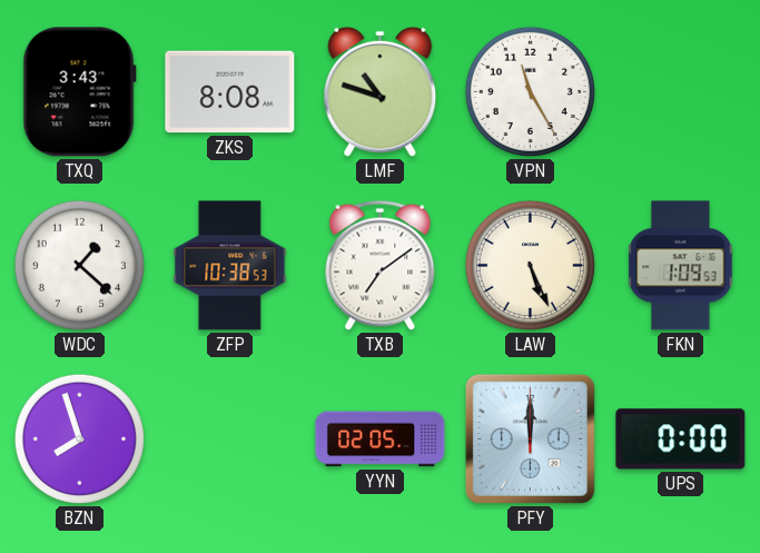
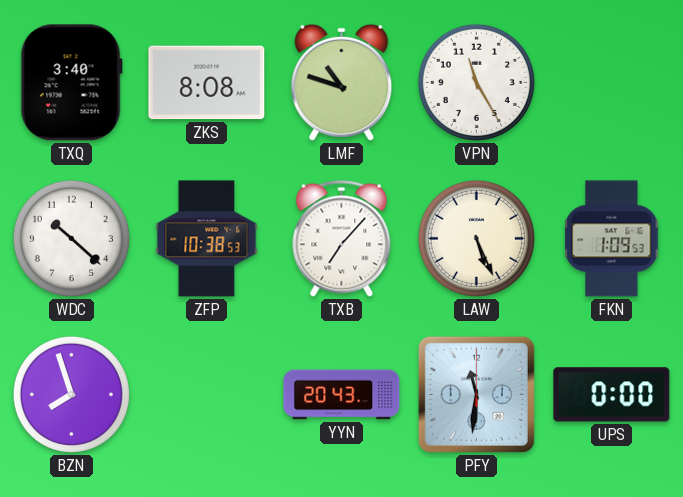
TXQ: 3:43 -> 3:40 (71, 83)
WDC: 1:22 -> 10:22 (71, 238)
TXB: 7:09 -> 7:07 (342, 238)
YYN: 02:05 -> 20:43 (342, 395)
PFY: 12:00 -> 11:31 (476, 394)
